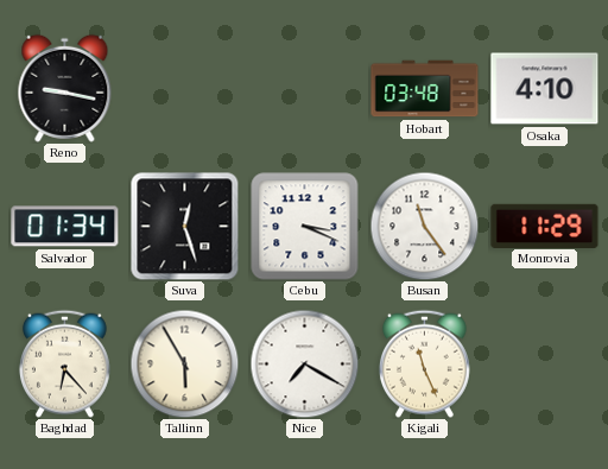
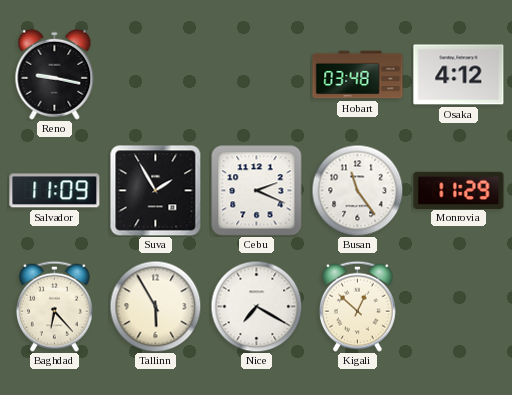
Osaka: 4:10 -> 4:12 (459, 75)
Salvador: 01:34 -> 11:09 (55, 191)
Suva: 12:27 -> 1:55 (155, 190)
Cebu: 3:19 -> 2:19 (257, 191)
Kigali: 11:26 -> 12:52 (357, 306)
